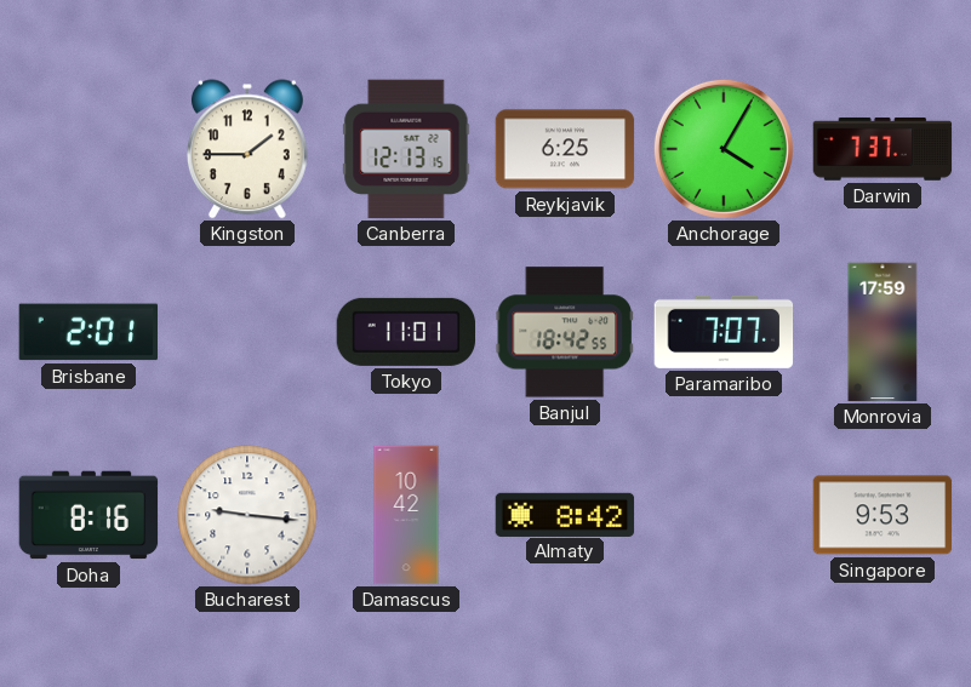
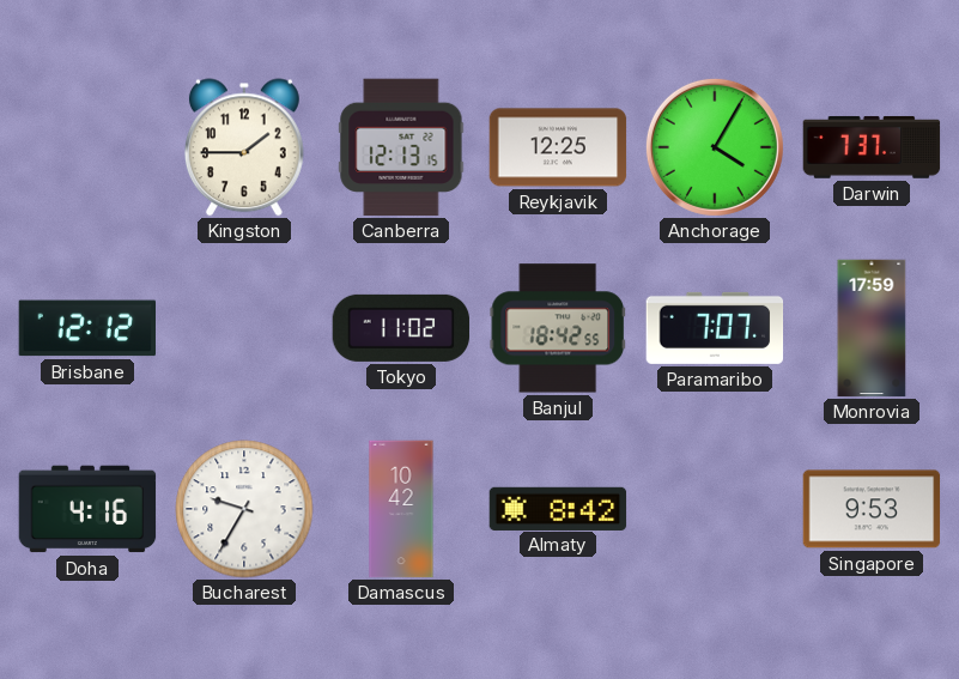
Reykjavik: 6:25 -> 12:25 (558, 147)
Brisbane: 2:01 -> 12:12 (87, 328)
Tokyo: 11:01 -> 11:02 (401, 328)
Doha: 8:16 -> 4:16 (87, 509)
Bucharest: 9:16 -> 9:35 (244, 509)
